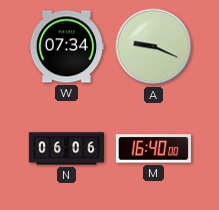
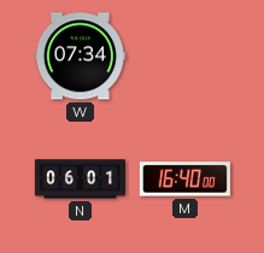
A: 9:19 -> none (154, 47)
N: 06:06 -> 06:01 (80, 180)
